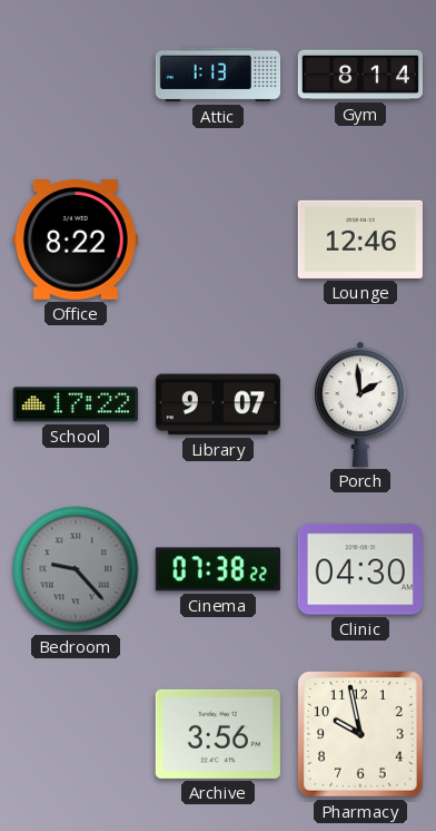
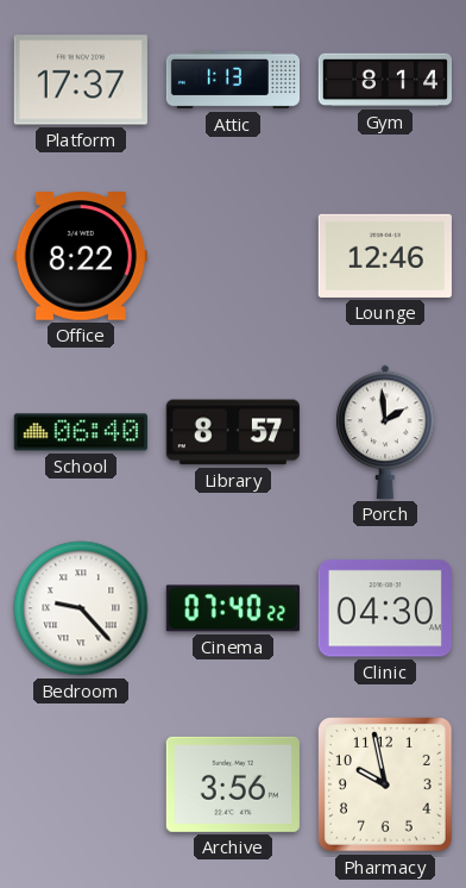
Platform: none -> 17:37 (81, 80)
School: 17:22 -> 06:40 (81, 432)
Library: 9:07 -> 8:57 (233, 432)
Bedroom dial: grey -> white (81, 608)
Cinema: 07:38 -> 07:40 (233, 608)
